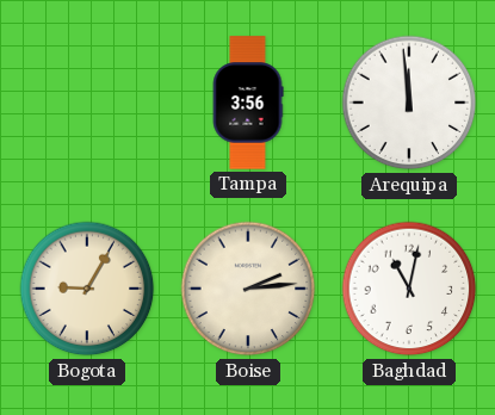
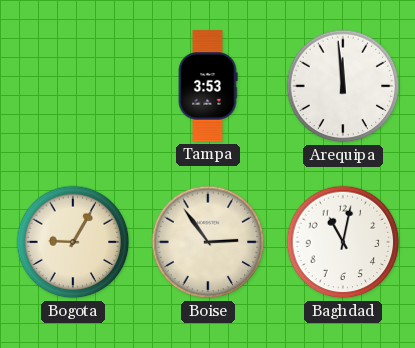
Tampa: 3:56 -> 3:53 (208, 86)
Boise: 2:14 -> 2:54 (208, 242)
